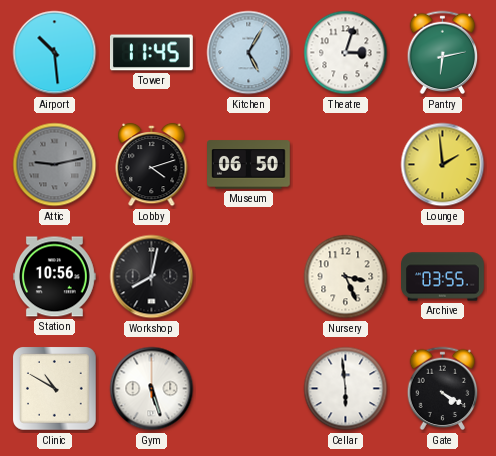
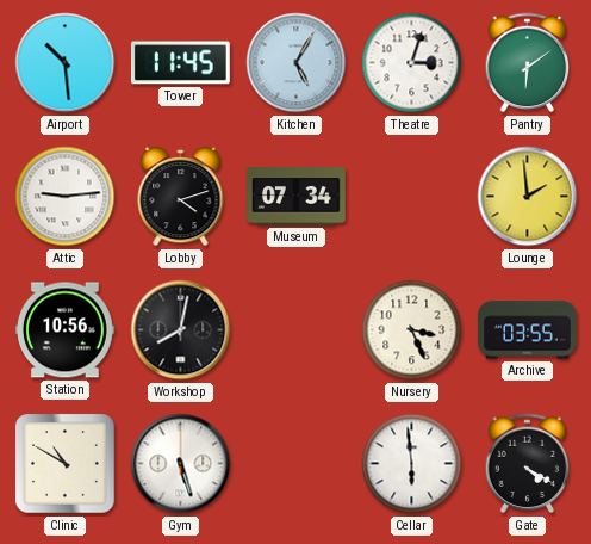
Pantry: 6:13 -> 6:09 (528, 63)
Attic: 9:13 -> 9:14 (66, 197)
Attic dial: grey -> white (66, 197)
Museum: 06:50 -> 07:34 (297, 197)
